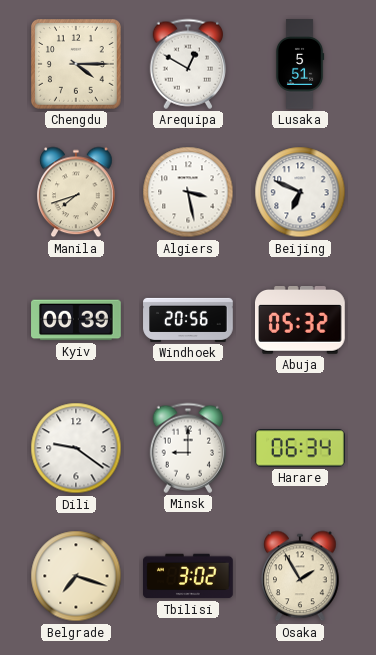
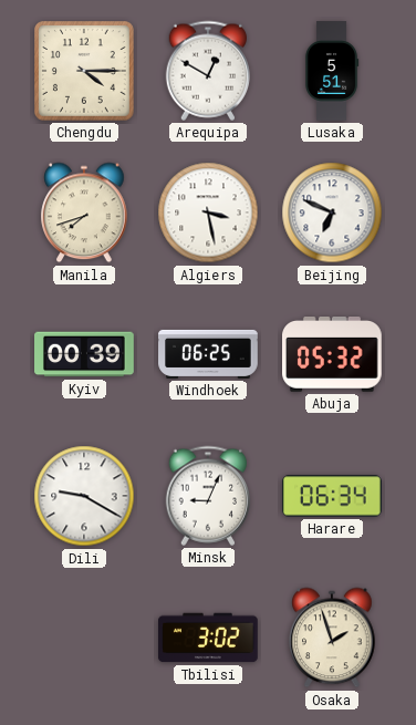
Windhoek: 20:56 -> 06:25 (208, 354)
Dili: 9:21 -> 9:20 (84, 496)
Minsk: 9:00 -> 9:04 (207, 496)
Belgrade: 7:18 -> none (76, 576)
Osaka: 1:55 -> 1:57 (332, 638)
